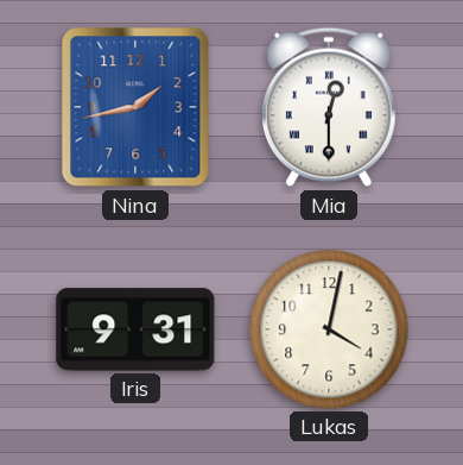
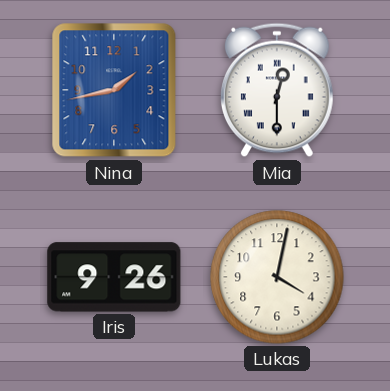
Iris: 9:31 -> 9:26 (114, 277)
